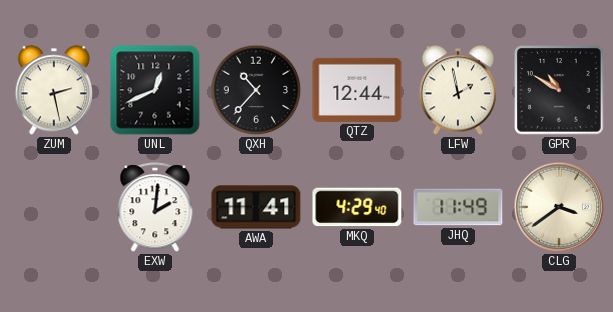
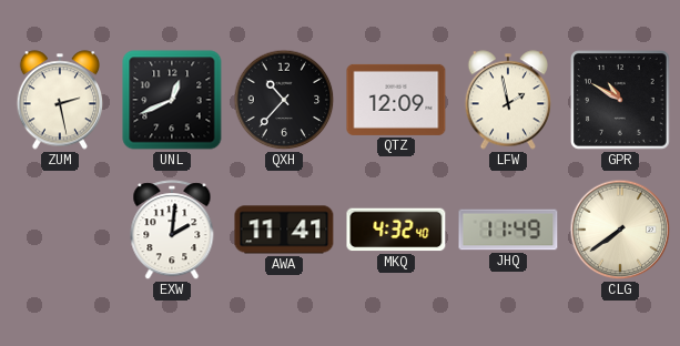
QTZ: 12:44 -> 12:09 (396, 100)
MKQ: 4:29 -> 4:32 (396, 230)
CLG: 3:39 -> 7:39 (620, 230)
